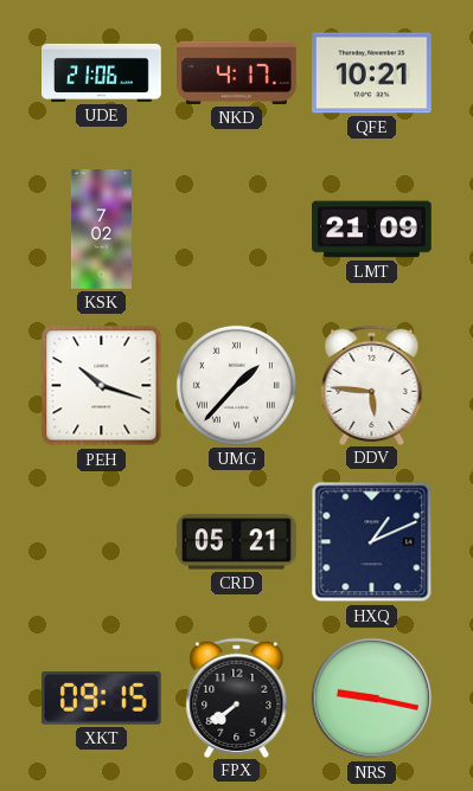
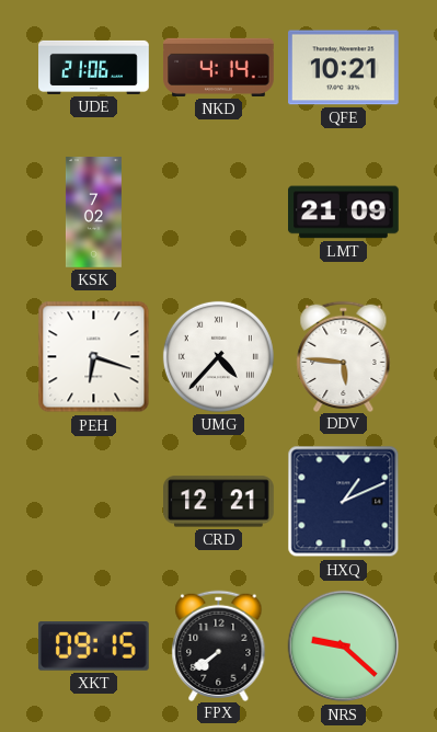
NKD: 4:17 -> 4:14 (219, 67)
PEH: 10:18 -> 6:18 (94, 357)
UMG: 1:37 -> 4:37 (218, 356)
CRD: 05:21 -> 12:21 (219, 502)
NRS: 9:17 -> 9:22 (344, 647)
